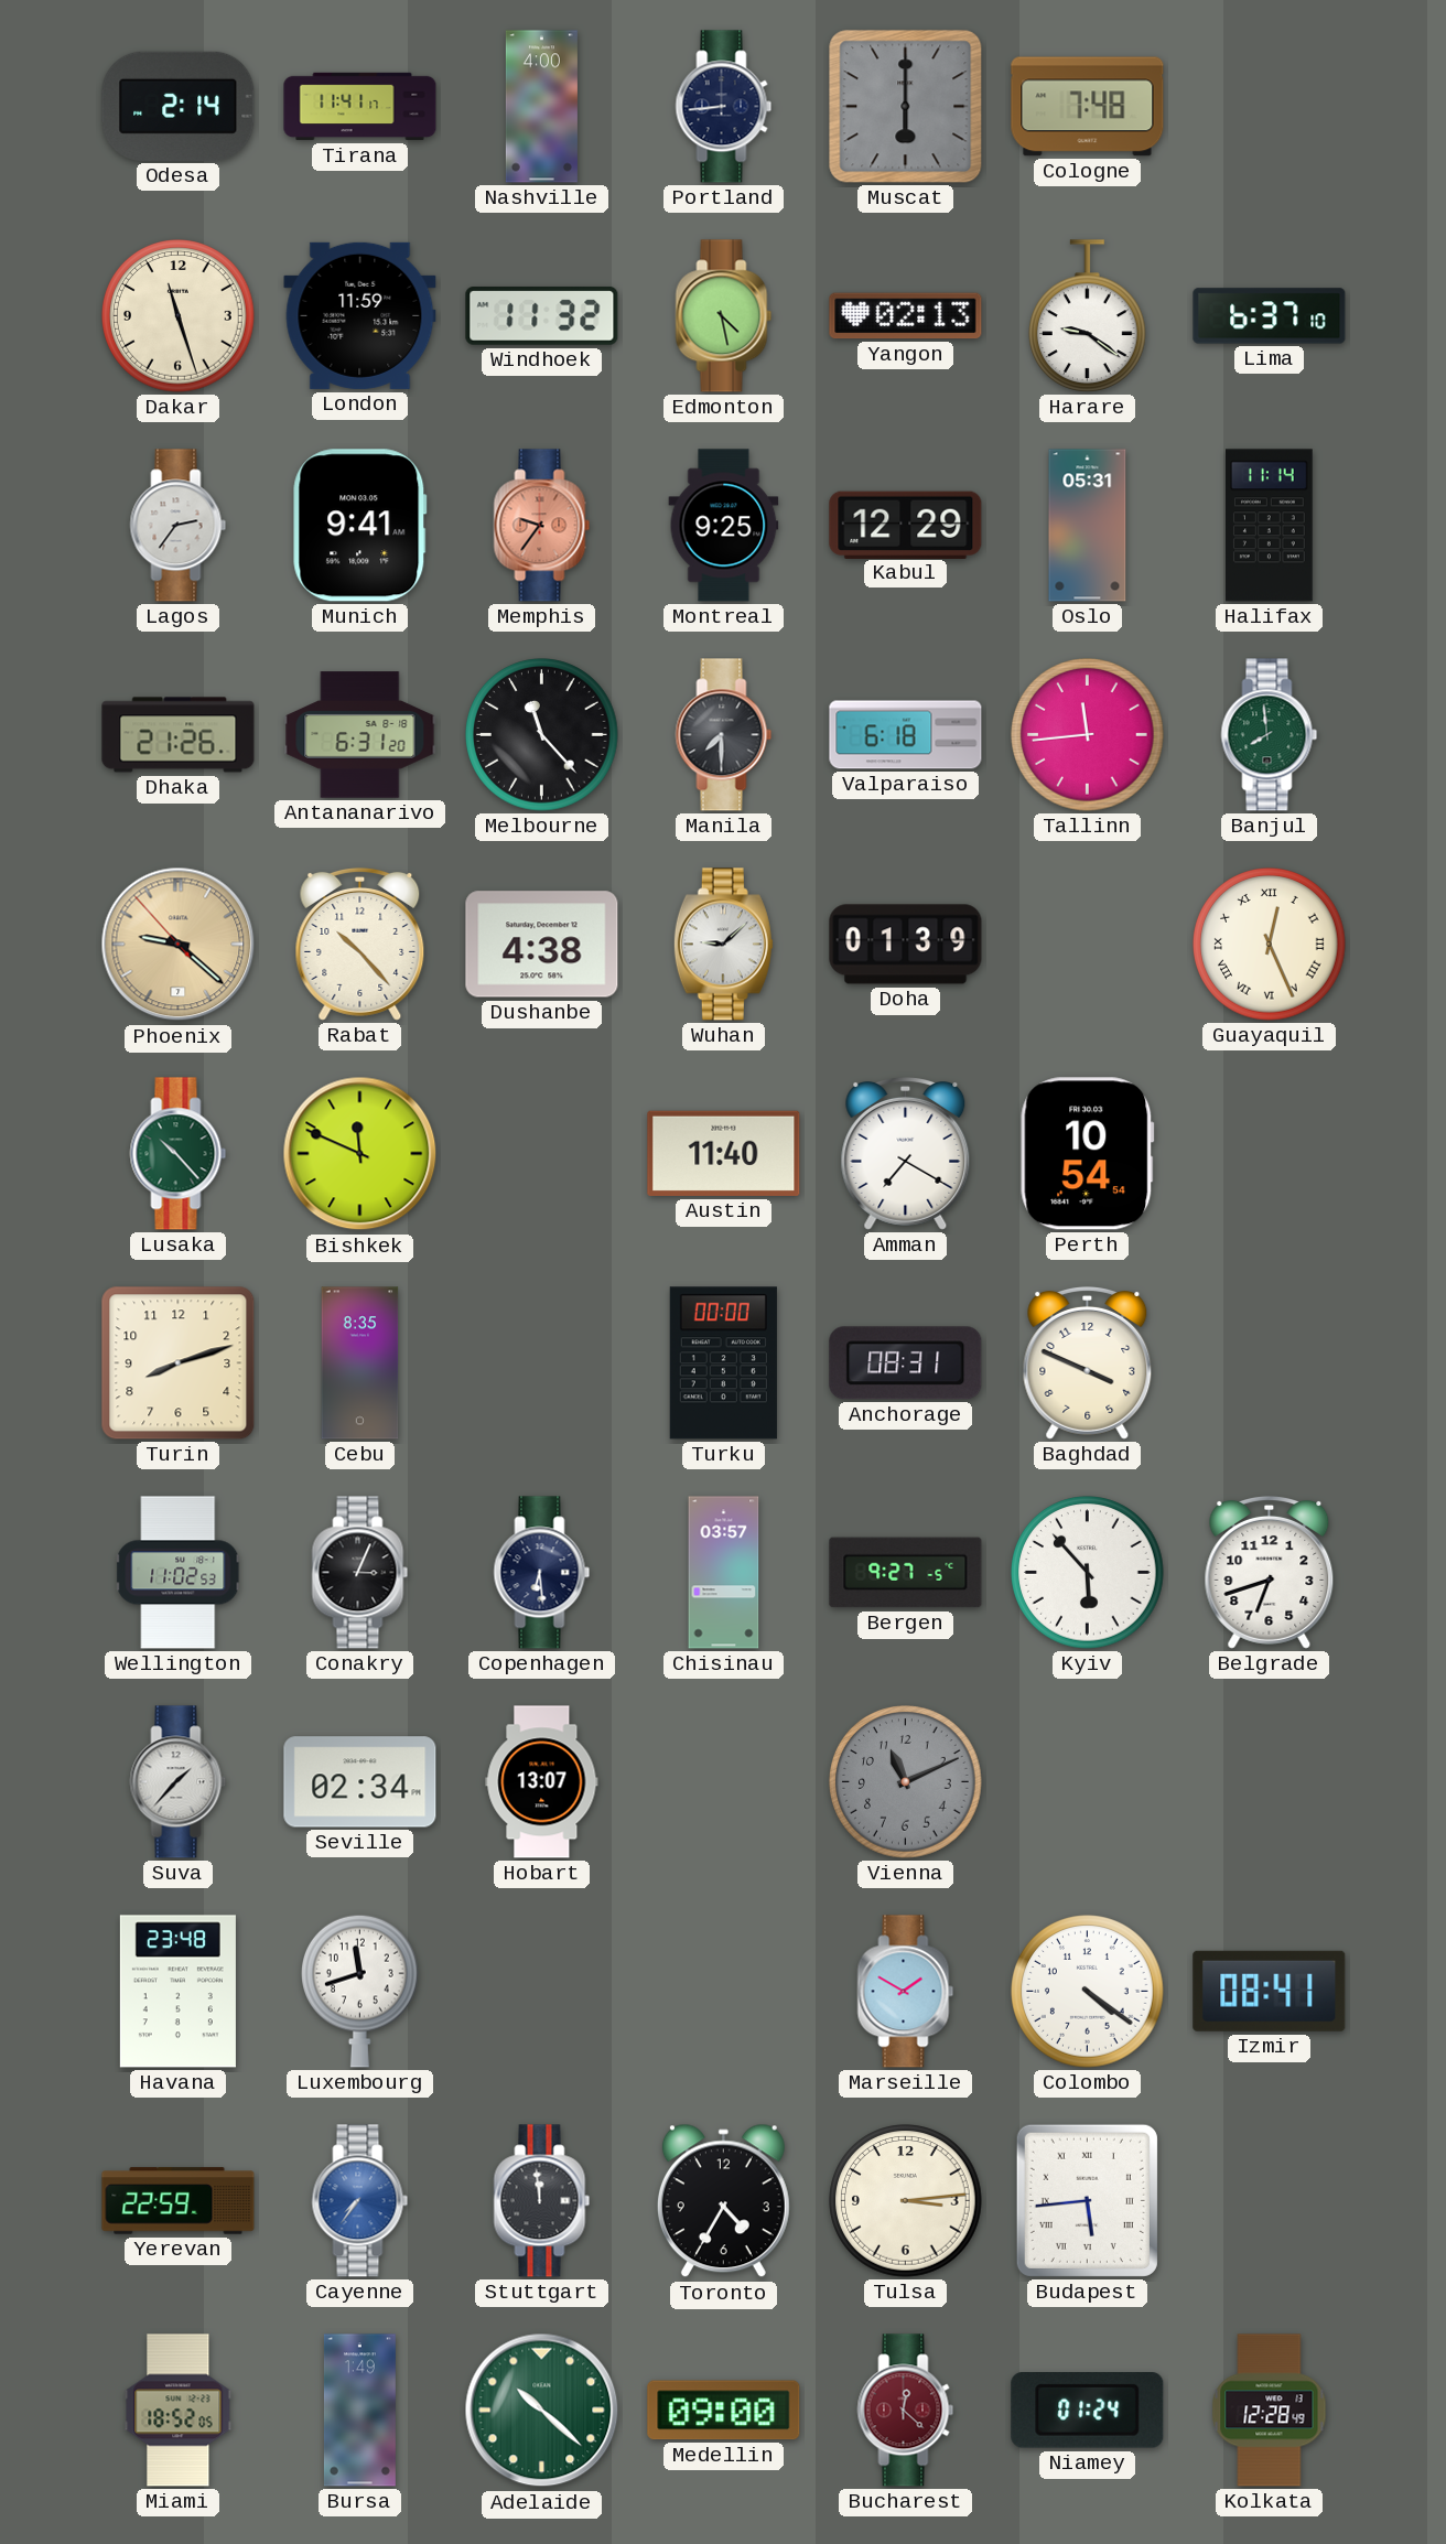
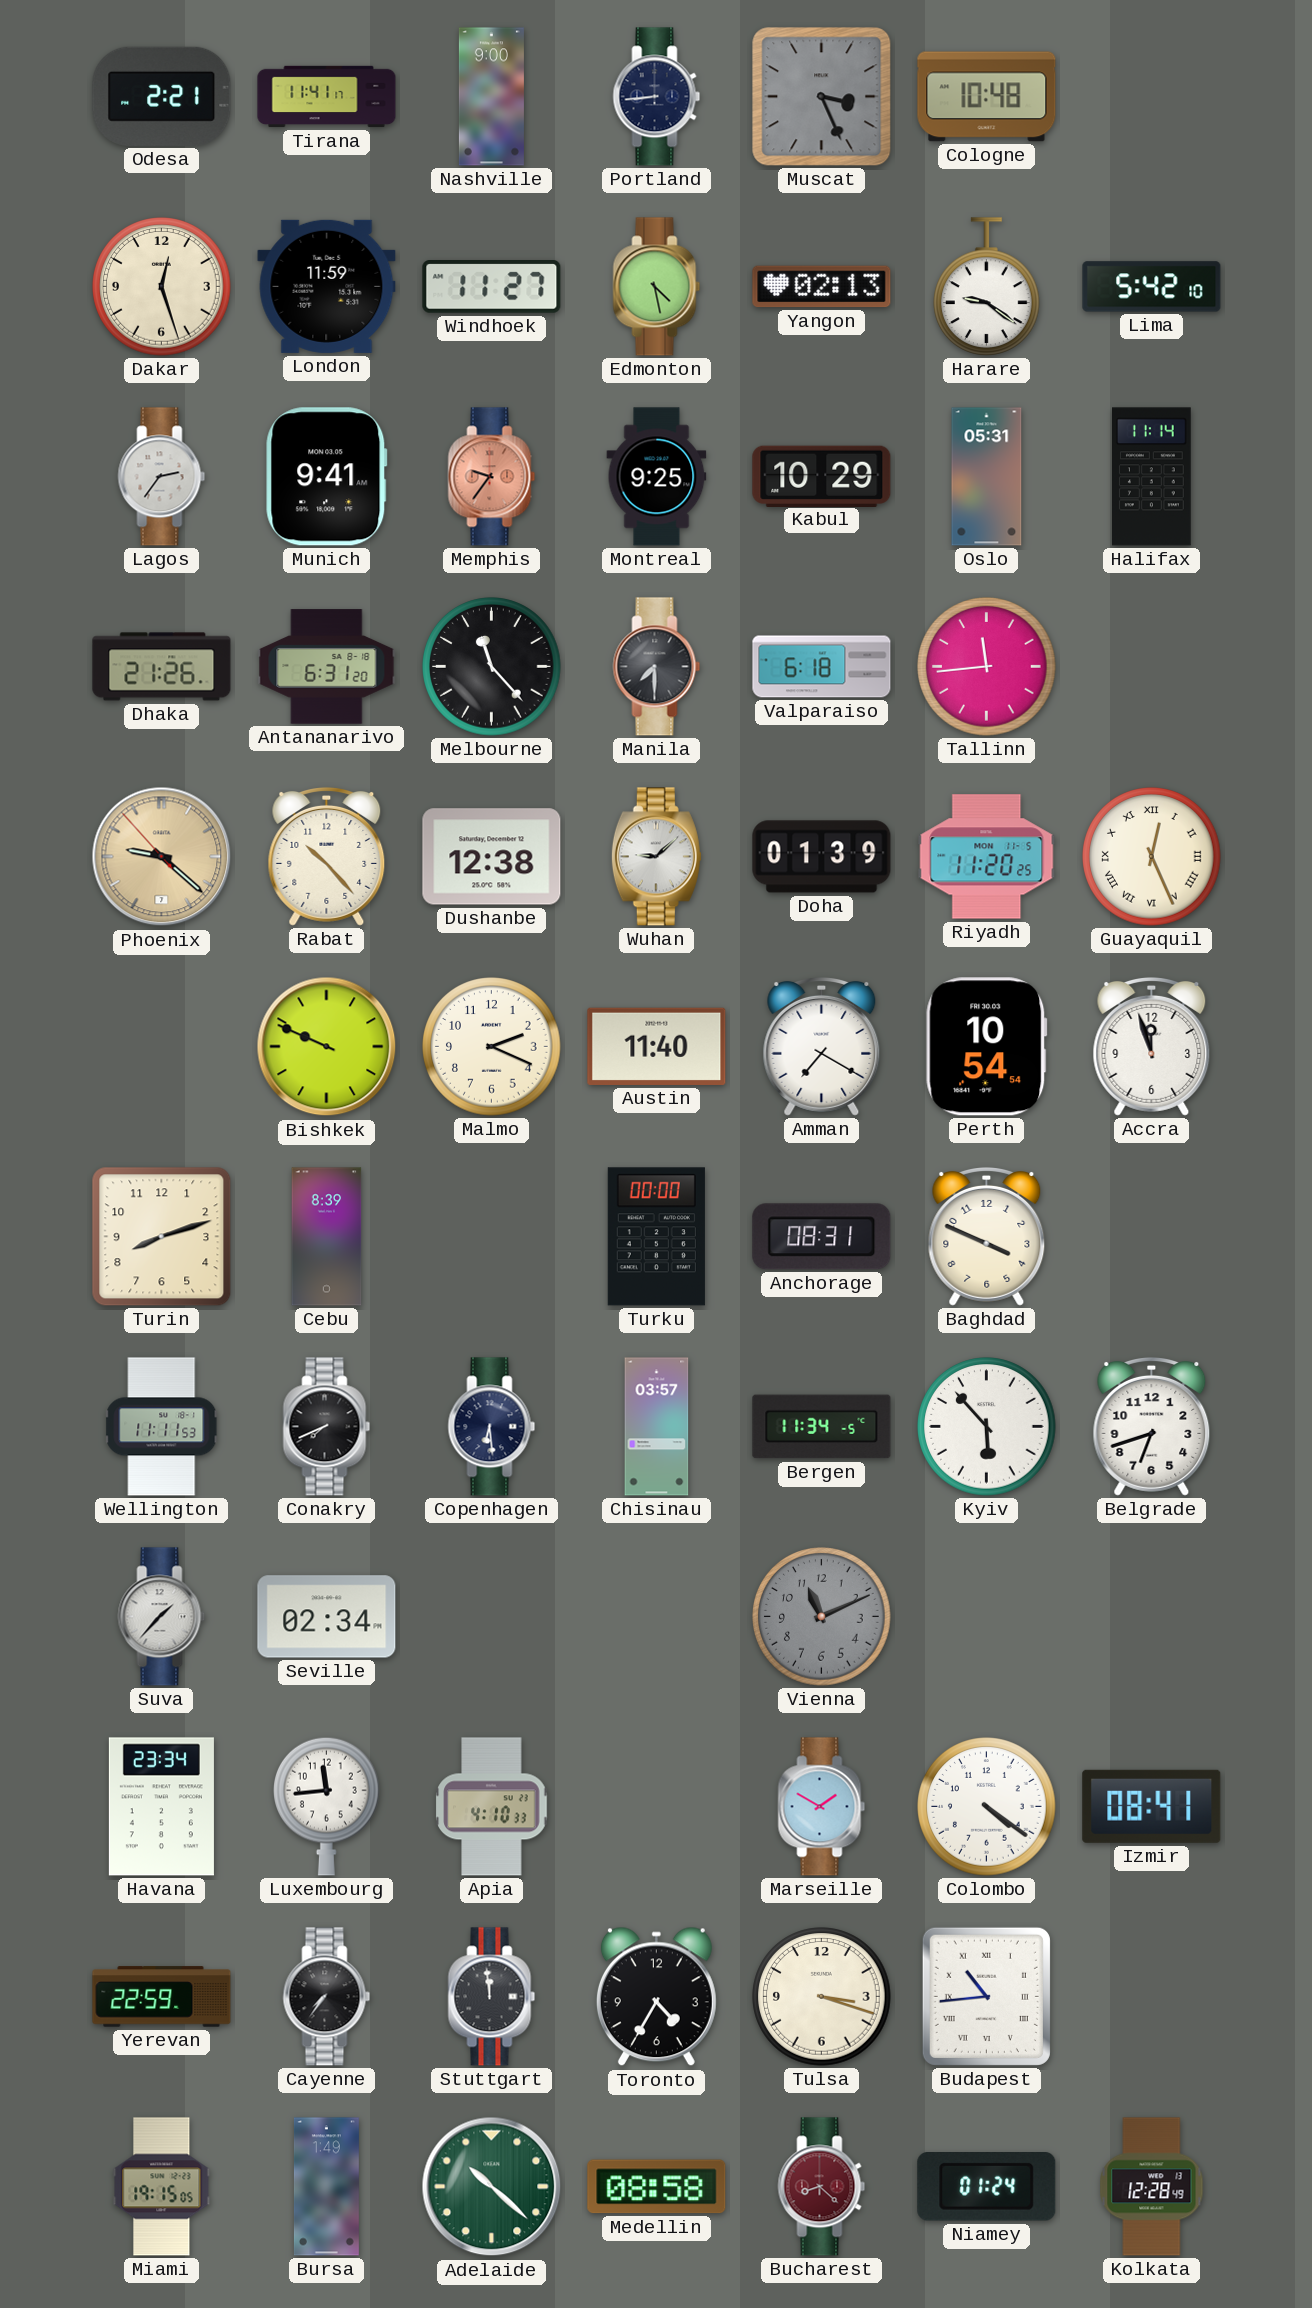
Odesa: 2:14 -> 2:21 (162, 96)
Nashville: 4:00 -> 9:00 (491, 97)
Muscat: 6:00 -> 3:26 (822, 97)
Cologne: 7:48 -> 10:48 (987, 97)
Dakar: 11:27 -> 12:27 (162, 287)
Windhoek: 11:32 -> 11:27 (492, 287)
Lima: 6:37 -> 5:42 (1152, 287)
Kabul: 12:29 -> 10:29 (822, 476)
Banjul: 7:59 -> none (1270, 735)
Dushanbe: 4:38 -> 12:38 (492, 857)
Riyadh: none -> 11:20 (987, 857)
Lusaka: 10:23 -> none (179, 1154)
Bishkek: 11:49 -> 9:49 (327, 1047)
Malmo: none -> 2:19 (492, 1047)
Accra: none -> 11:57 (1152, 1046)
Cebu: 8:35 -> 8:39 (327, 1237)
Wellington: 11:02 -> 11:11 (162, 1427)
Conakry: 3:04 -> 7:41 (327, 1427)
Bergen: 9:27 -> 11:34 (822, 1427)
Hobart: 13:07 -> none (542, 1782)
Havana: 23:48 -> 23:34 (161, 1807)
Luxembourg: 11:42 -> 11:44 (327, 1806)
Apia: none -> 4:10 (492, 1807)
Cayenne dial: blue -> black (327, 1997)
Tulsa: 3:14 -> 3:18 (822, 1997)
Budapest: 5:44 -> 10:44 (986, 1996)
Miami: 18:52 -> 19:15 (162, 2187)
Medellin: 09:00 -> 08:58 (657, 2187)
Bucharest: 12:22 -> 8:22 (822, 2187)
